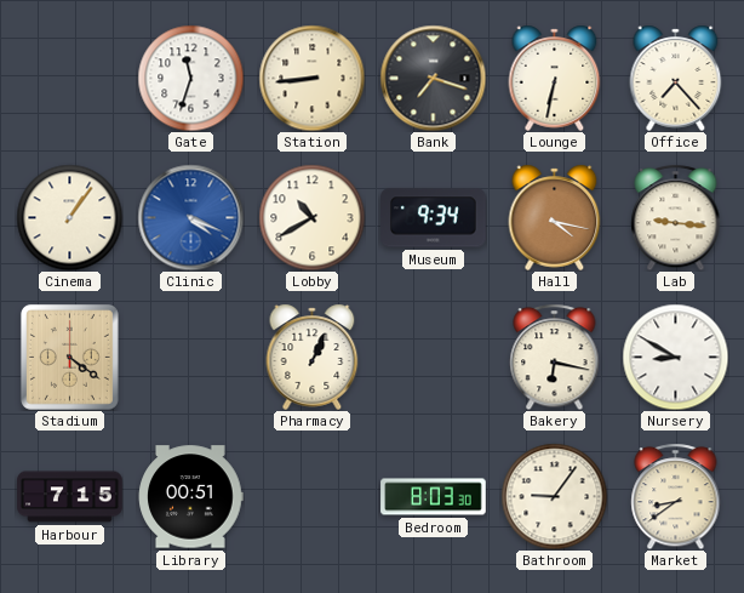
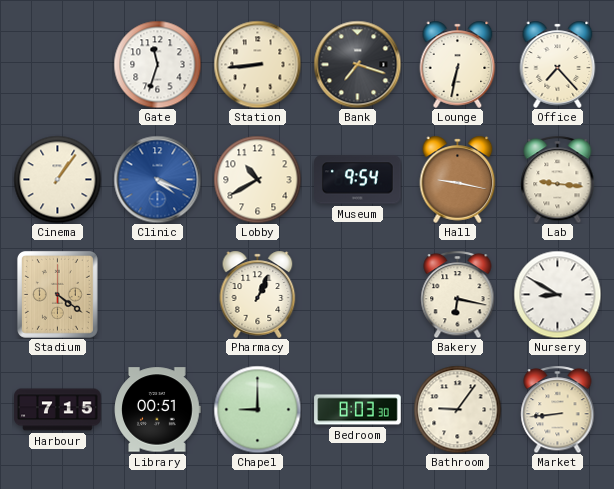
Museum: 9:34 -> 9:54 (358, 180)
Hall: 4:17 -> 9:17 (458, 179)
Chapel: none -> 9:00 (257, 409)
Market: 8:39 -> 8:44 (558, 409)
